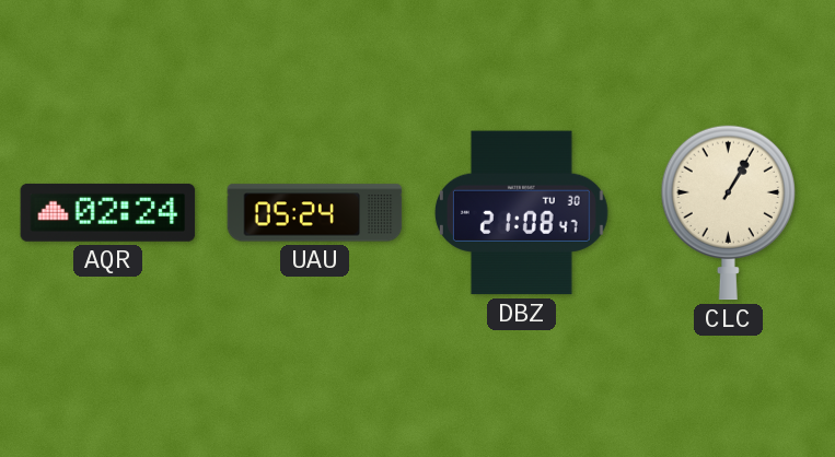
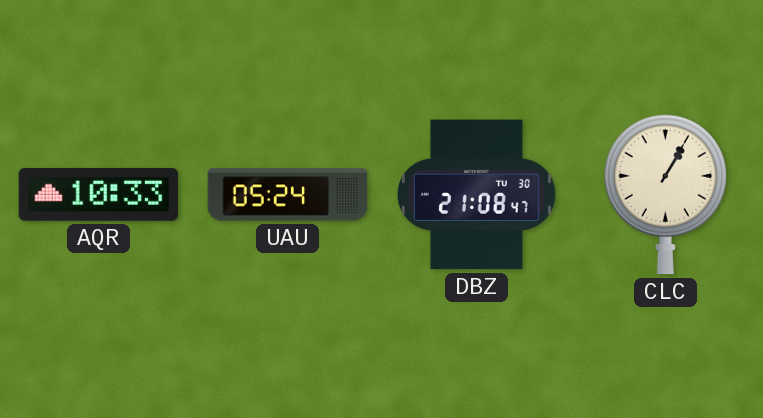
AQR: 02:24 -> 10:33 (99, 194)
